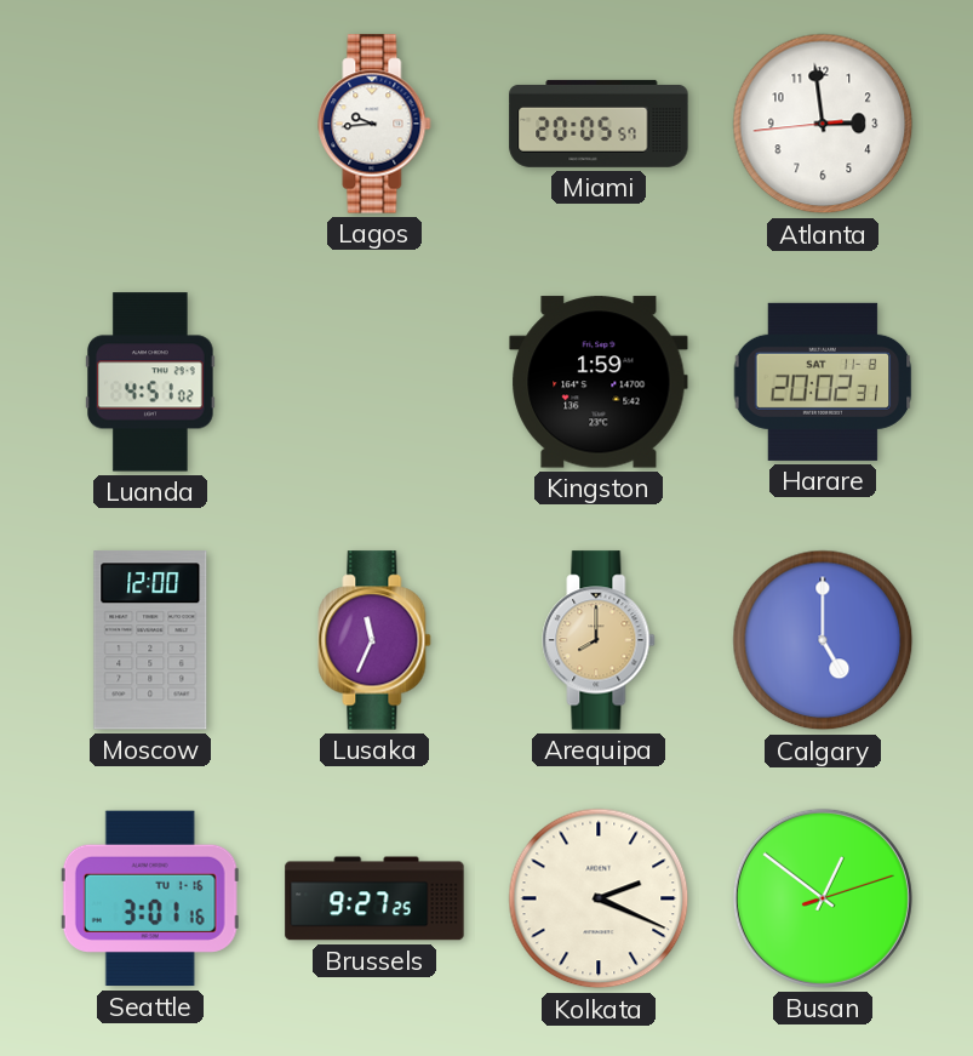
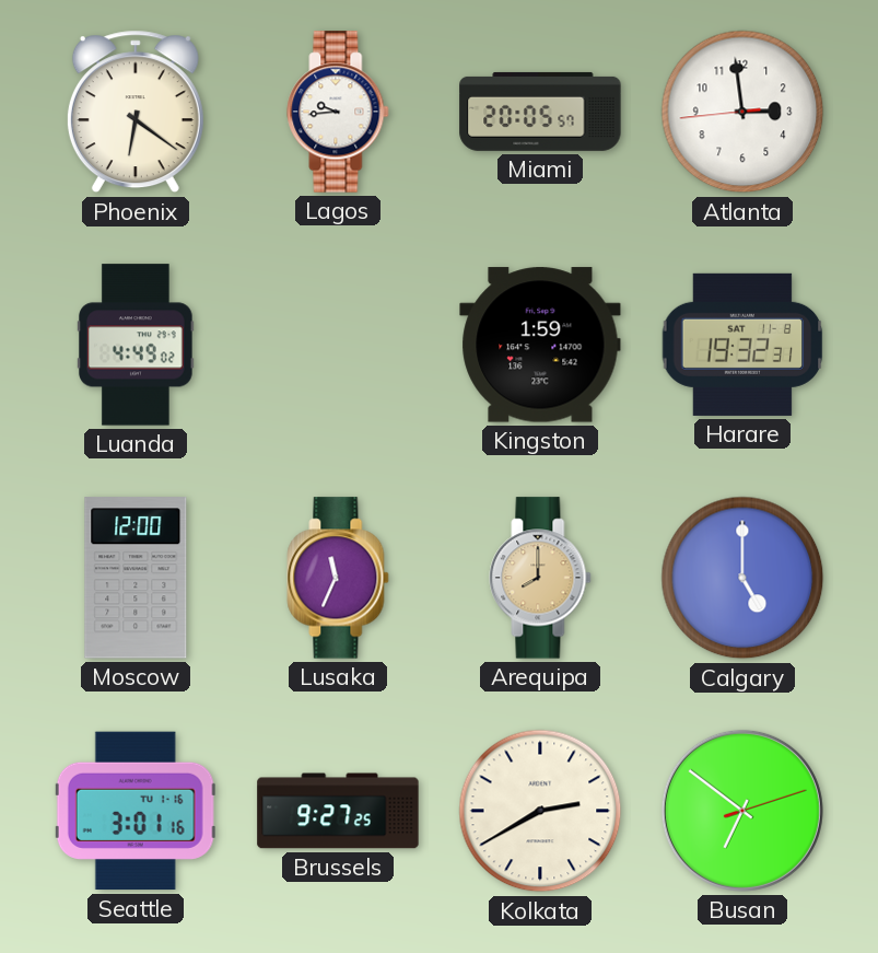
Phoenix: none -> 6:21 (136, 112)
Luanda: 4:51 -> 4:49 (137, 345)
Harare: 20:02 -> 19:32 (742, 345)
Kolkata: 2:19 -> 2:40 (540, 811)
Busan: 12:51 -> 6:51 (742, 811)
